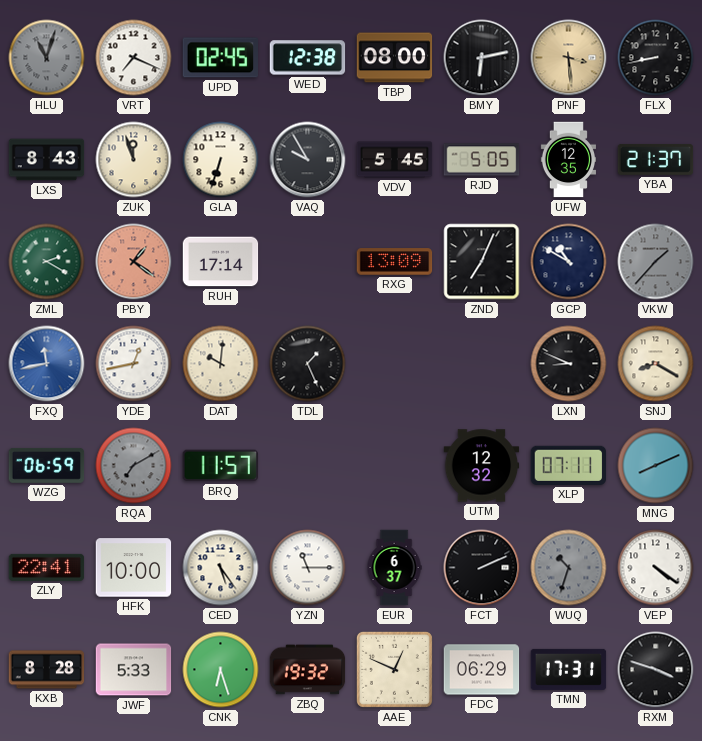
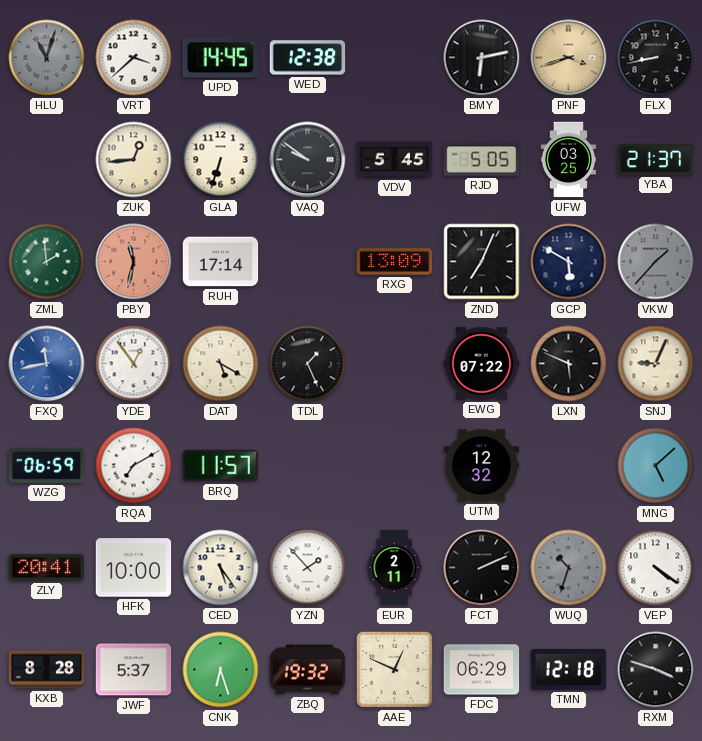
VRT: 7:19 -> 3:38 (134, 58)
UPD: 02:45 -> 14:45 (220, 58)
TBP: 08:00 -> none (395, 58)
PNF: 3:29 -> 3:42 (569, 58)
LXS: 8:43 -> none (47, 160)
ZUK: 11:57 -> 12:44 (134, 160)
VAQ: 9:55 -> 9:51 (308, 160)
UFW: 12:35 -> 03:25 (568, 160)
ZML: 2:20 -> 1:59 (47, 262)
PBY: 1:21 -> 11:32 (134, 262)
GCP: 10:50 -> 5:50 (569, 262)
YDE: 12:43 -> 12:54 (134, 364)
DAT: 10:01 -> 5:20 (221, 364)
EWG: none -> 07:22 (482, 364)
LXN: 8:49 -> 5:49 (569, 364)
SNJ: 8:20 -> 9:04 (656, 364)
RQA dial: grey -> white (134, 466)
XLP: 07:11 -> none (569, 465)
MNG: 8:11 -> 5:08 (656, 466)
ZLY: 22:41 -> 20:41 (47, 567)
YZN: 11:15 -> 1:53 (308, 568)
EUR: 6:37 -> 2:11 (394, 568)
JWF: 5:33 -> 5:37 (134, 670)
TMN: 17:31 -> 12:18 (569, 669)
